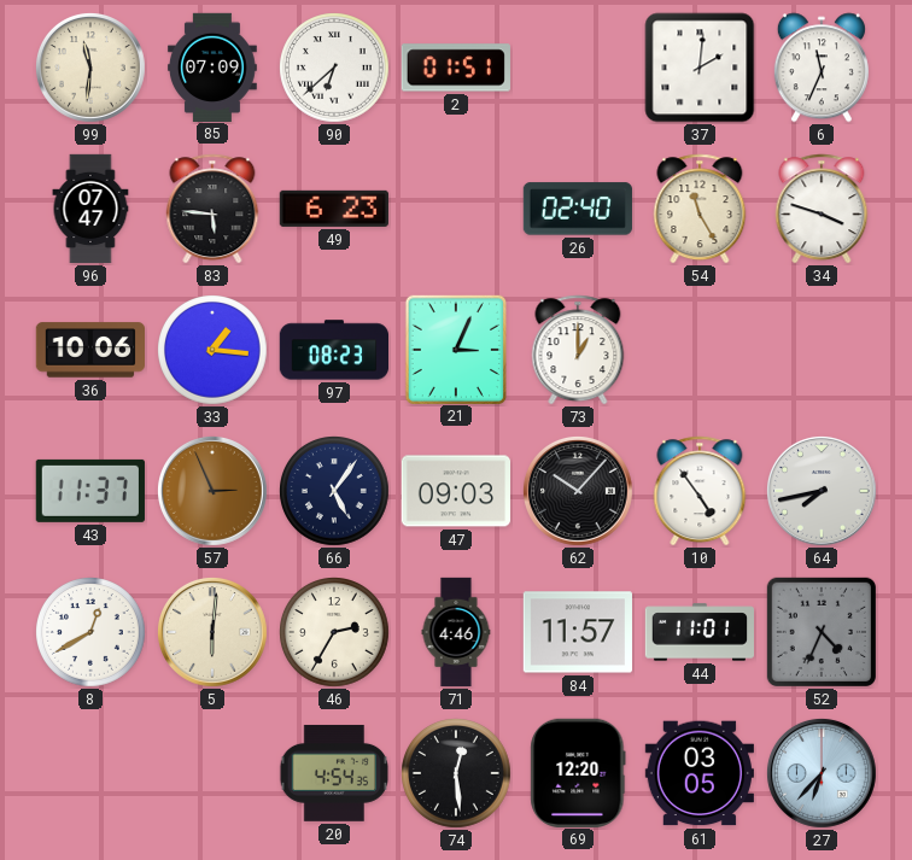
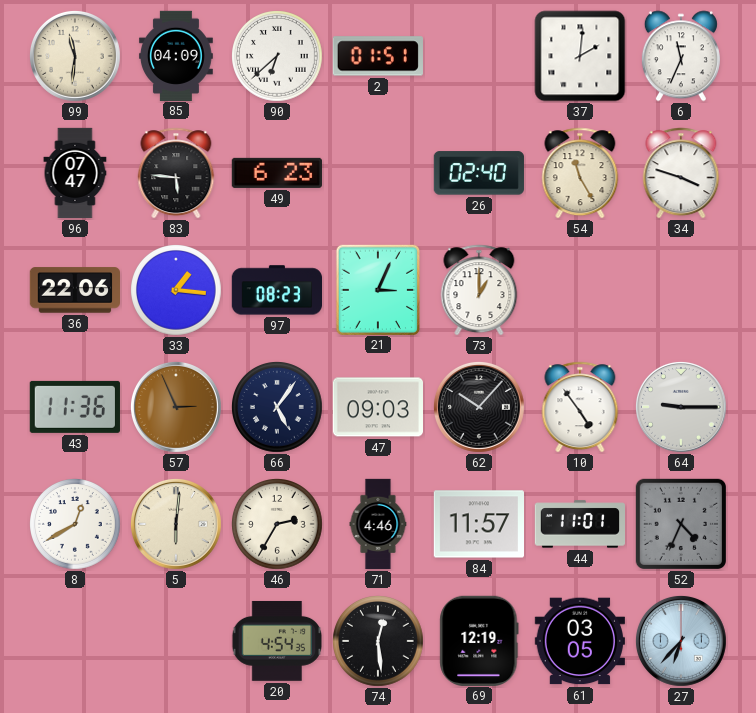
85: 07:09 -> 04:09 (176, 55)
36: 10:06 -> 22:06 (74, 290)
43: 11:37 -> 11:36 (75, 407)
64: 7:43 -> 9:15 (681, 407)
69: 12:20 -> 12:19 (479, 640)
